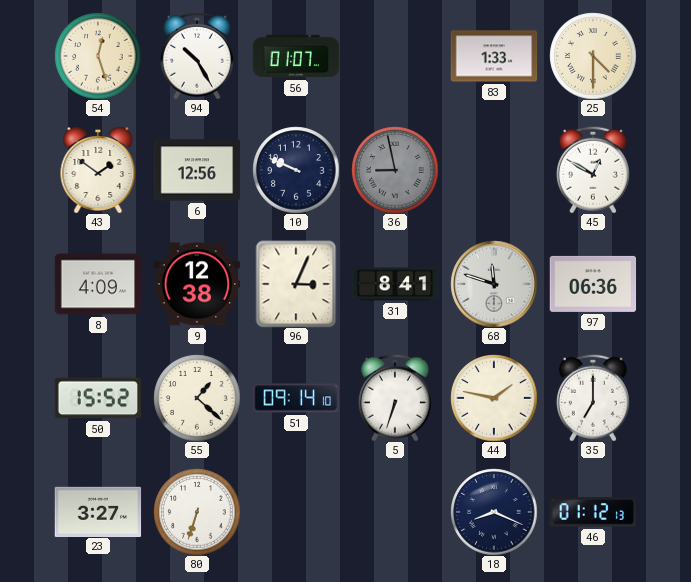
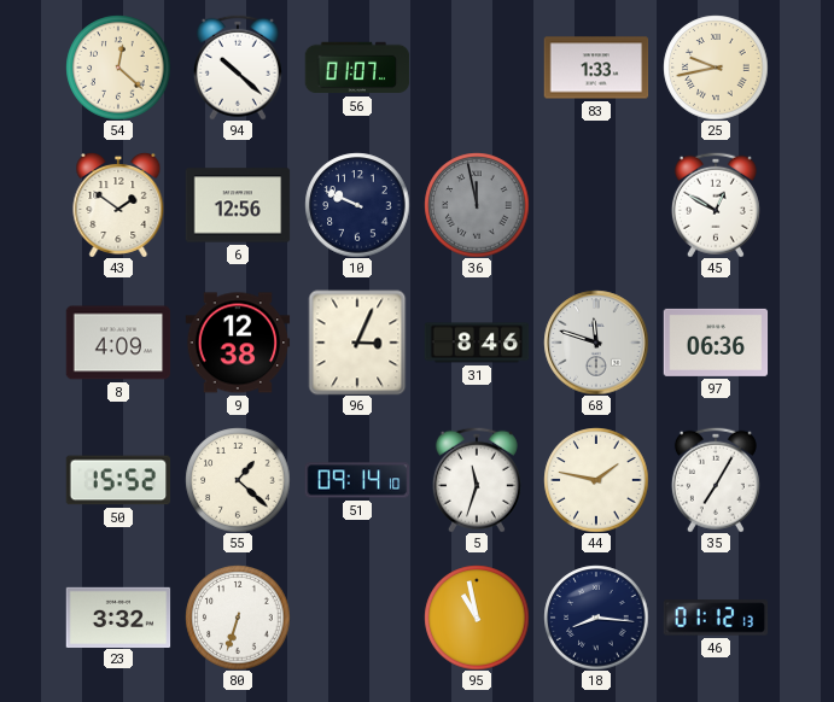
54: 12:27 -> 12:22 (118, 68)
94: 10:25 -> 10:22 (238, 68)
25: 4:30 -> 9:43 (716, 68)
36: 8:58 -> 11:58 (477, 205)
31: 8:41 -> 8:46 (477, 343)
5: 6:33 -> 11:33 (477, 480)
35: 7:00 -> 7:05 (716, 480)
23: 3:27 -> 3:32 (118, 616)
95: none -> 10:58 (477, 618)
18: 8:19 -> 8:16 (596, 618)
